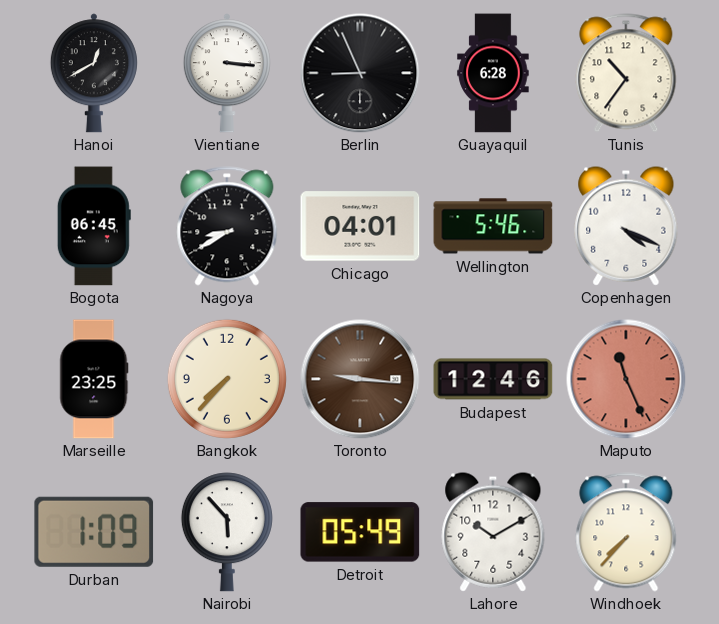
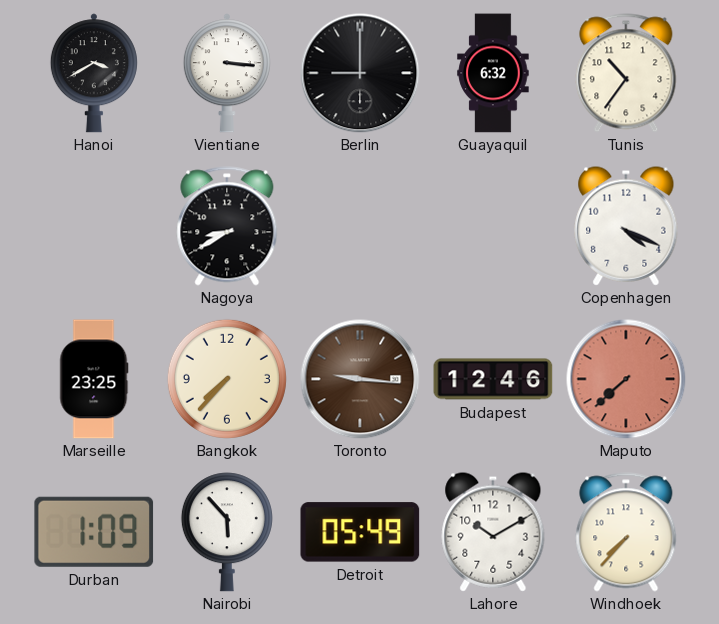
Hanoi: 12:40 -> 3:40 (94, 73)
Berlin: 8:56 -> 9:00 (360, 73)
Guayaquil: 6:28 -> 6:32 (493, 73)
Bogota: 06:45 -> none (94, 226)
Chicago: 04:01 -> none (360, 226)
Wellington: 5:46 -> none (493, 226)
Maputo: 11:26 -> 7:38 (626, 379)
